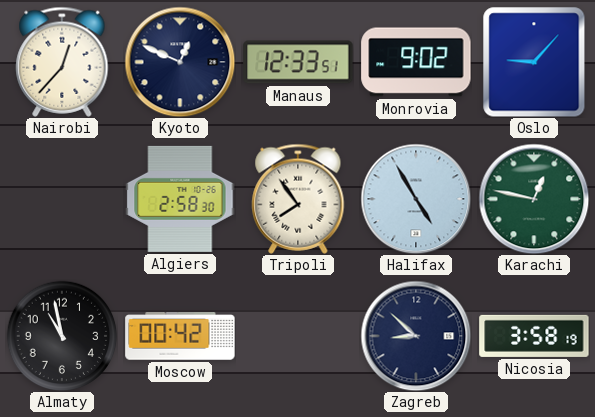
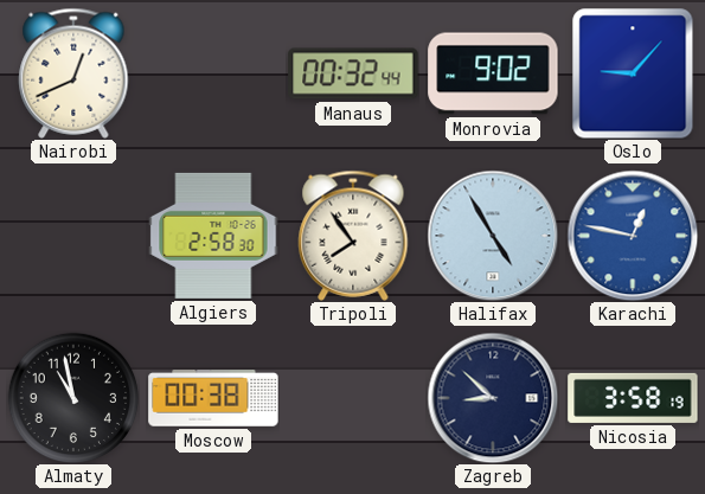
Nairobi: 12:37 -> 12:41 (73, 73)
Kyoto: 12:49 -> none (180, 62)
Manaus: 12:33 -> 00:32 (353, 73)
Karachi dial: green -> blue (633, 236)
Moscow: 00:42 -> 00:38 (213, 398)
